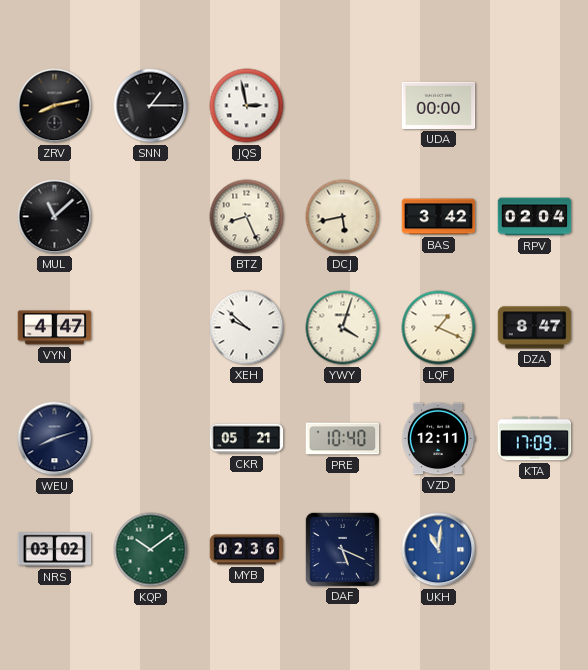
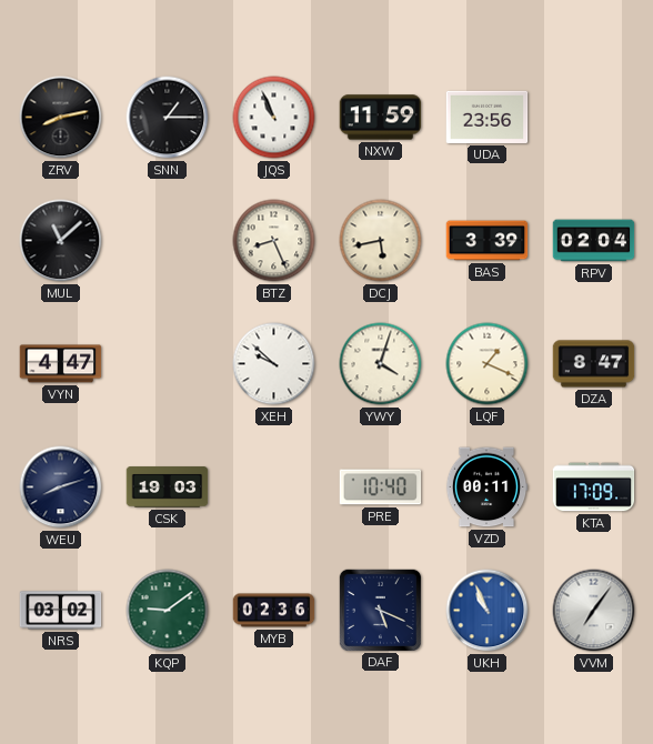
JQS: 2:58 -> 10:56 (274, 118)
NXW: none -> 11:59 (381, 118)
UDA: 00:00 -> 23:56 (488, 117)
BAS: 3:42 -> 3:39 (488, 241)
CSK: none -> 19:03 (168, 487)
CKR: 05:21 -> none (247, 439)
VZD: 12:11 -> 00:11 (486, 487)
KQP: 10:09 -> 9:09 (168, 611)
UKH: 11:01 -> 10:56 (488, 611)
VVM: none -> 7:06 (594, 611)
